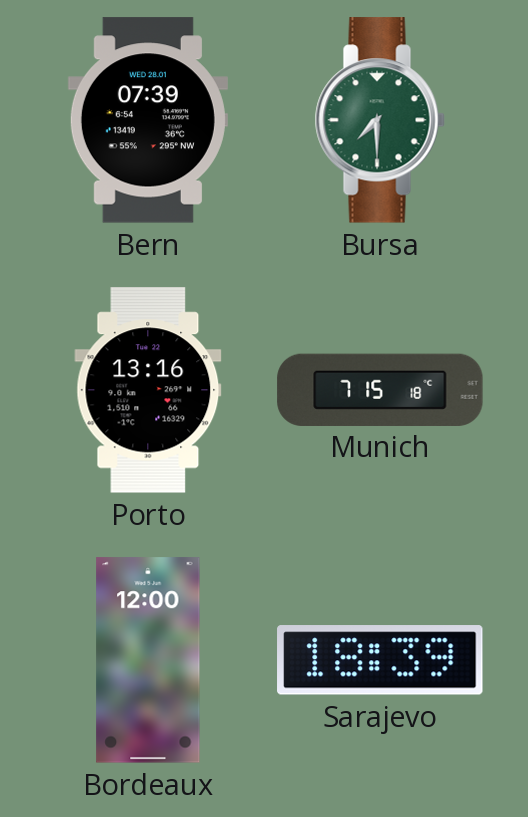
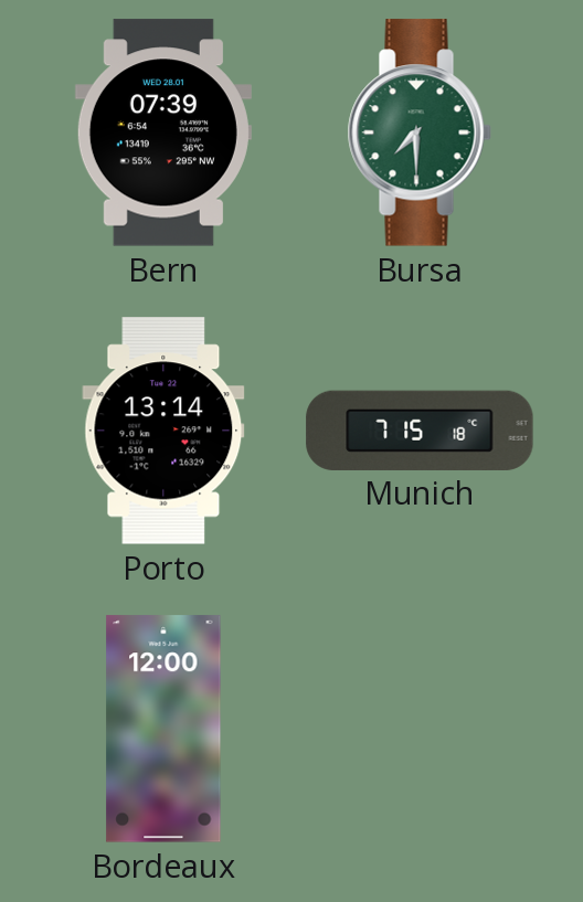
Porto: 13:16 -> 13:14 (163, 431)
Sarajevo: 18:39 -> none (380, 660)
